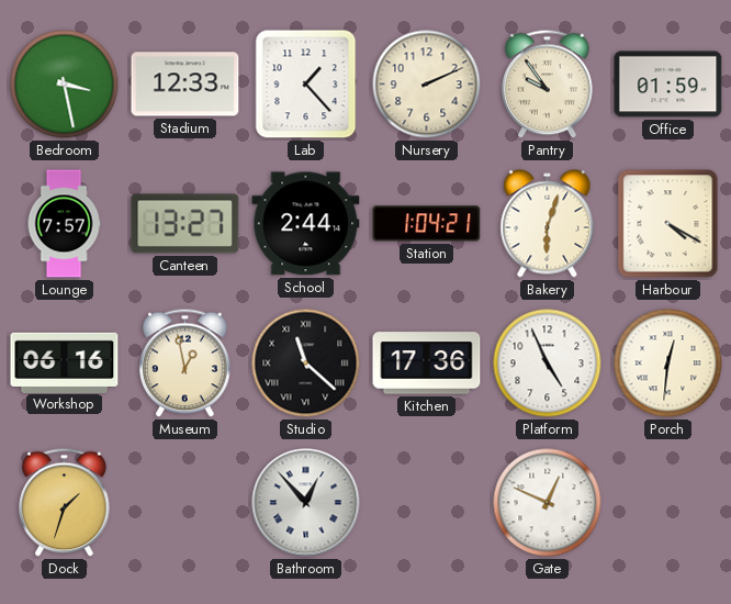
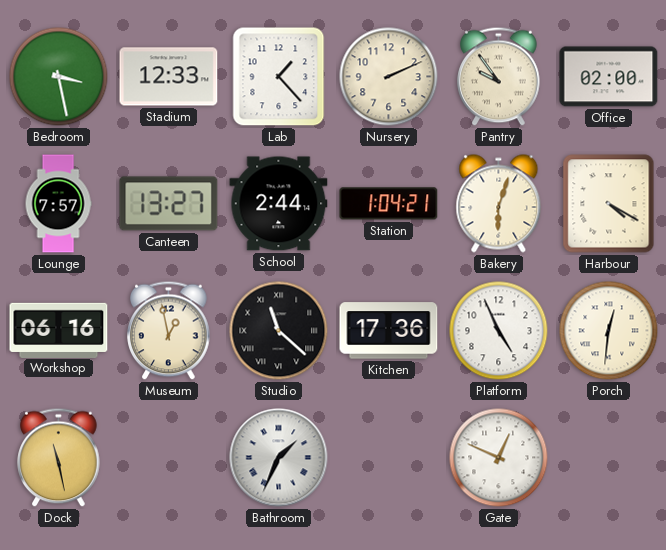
Office: 01:59 -> 02:00 (609, 77)
Dock: 1:33 -> 11:28 (59, 458)
Bathroom: 12:53 -> 1:34 (279, 458)
